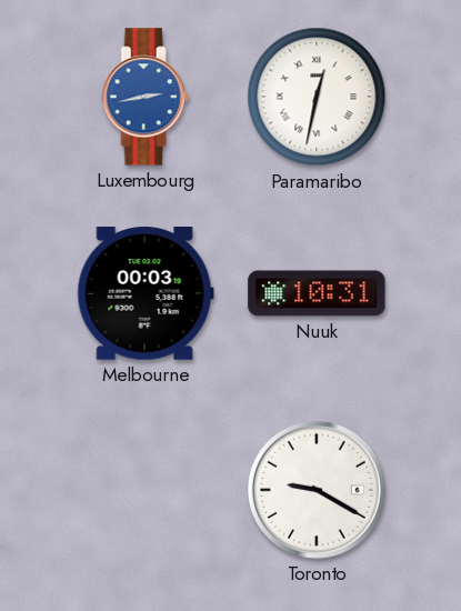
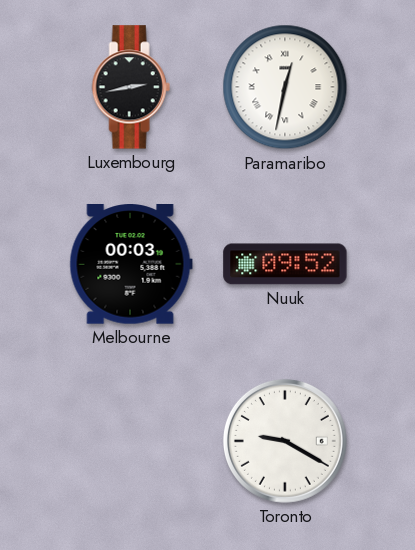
Luxembourg dial: blue -> black (131, 87)
Nuuk: 10:31 -> 09:52 (285, 264)
